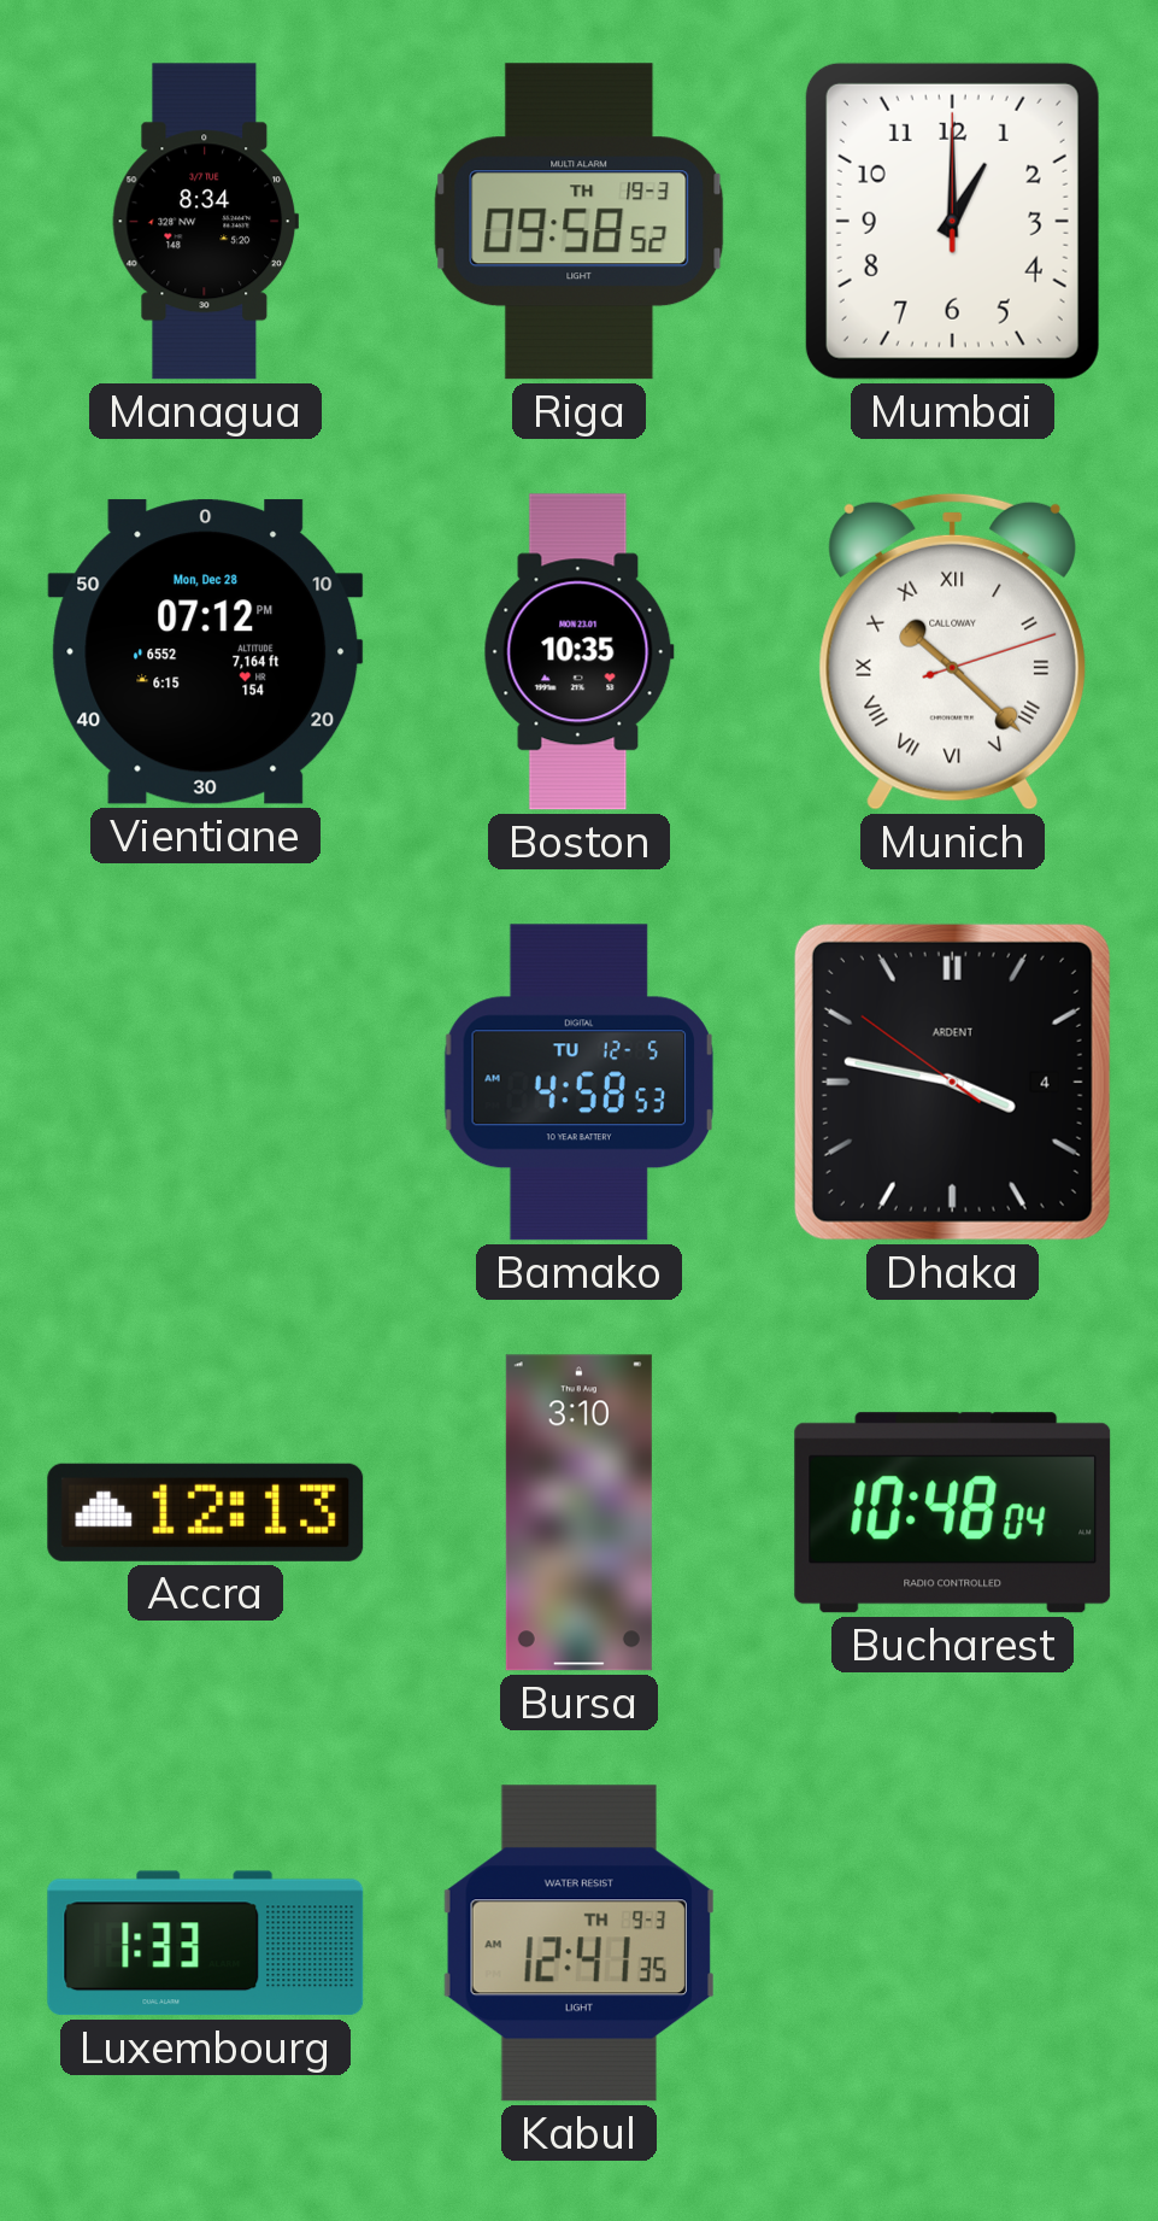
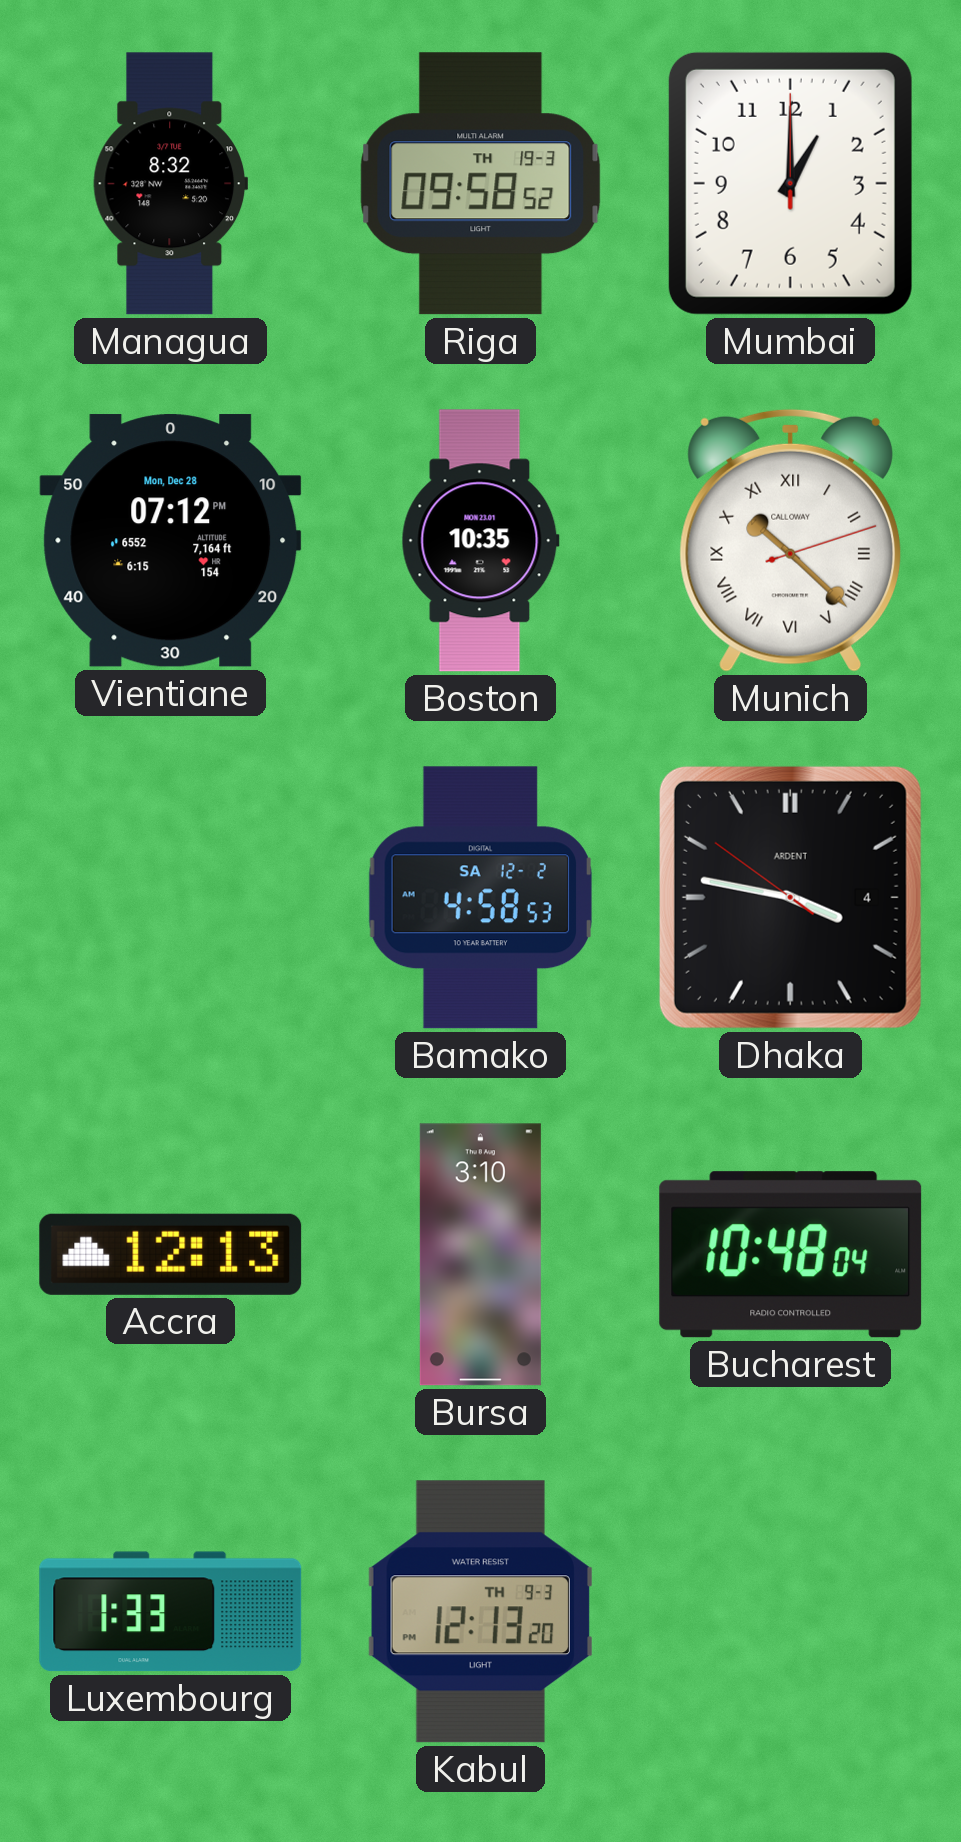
Managua: 8:34 -> 8:32 (170, 184)
Bamako date: TU 12-5 -> SA 12-2 (480, 898)
Kabul: 12:41 -> 12:13 (480, 1612)
